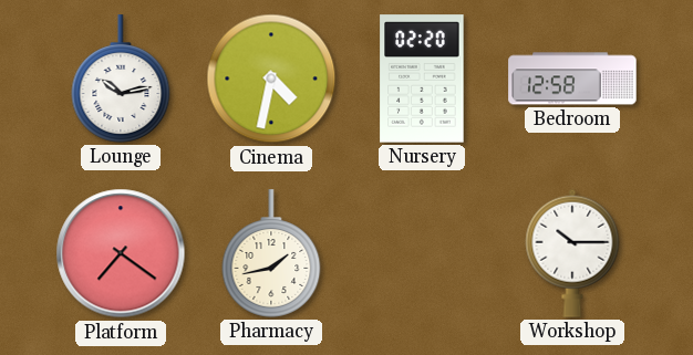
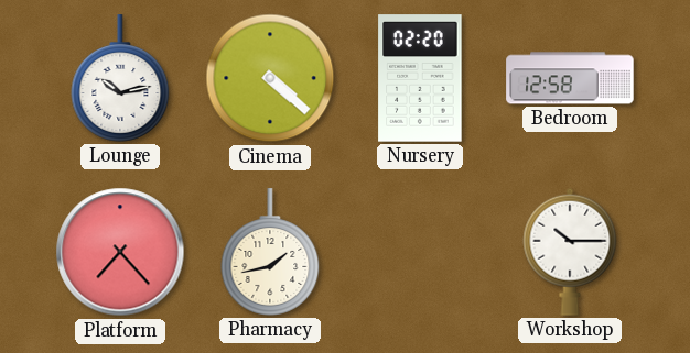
Cinema: 4:32 -> 4:22 (270, 78)
Platform: 7:21 -> 7:23 (120, 252)
